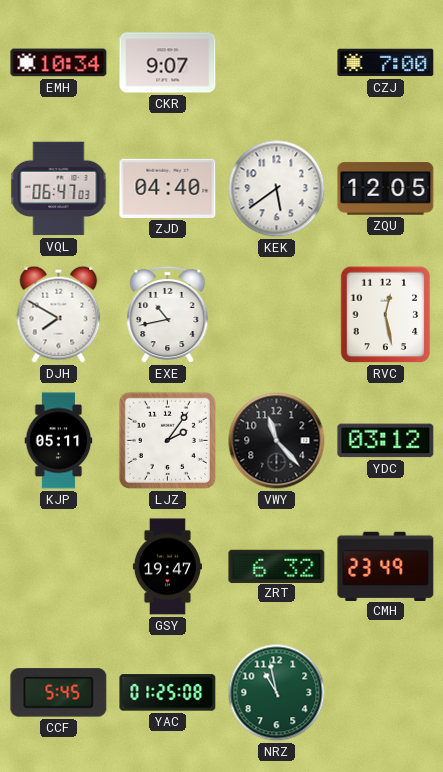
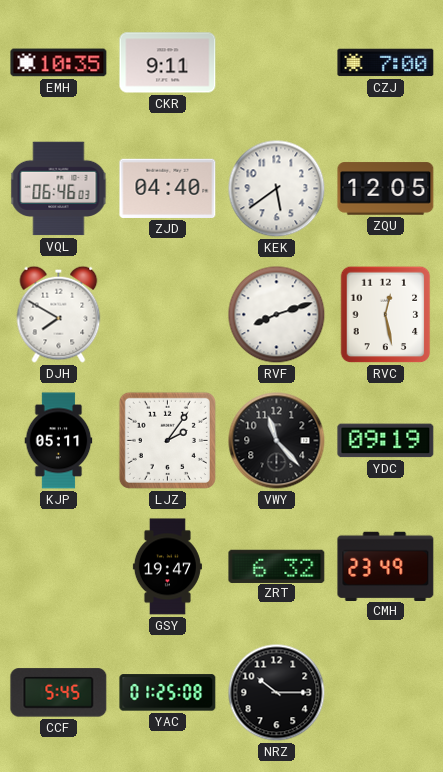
EMH: 10:34 -> 10:35 (59, 63)
CKR: 9:07 -> 9:11 (168, 63)
VQL: 06:47 -> 06:46 (59, 189)
EXE: 10:43 -> none (168, 315)
RVF: none -> 8:12 (277, 315)
YDC: 03:12 -> 09:19 (386, 441)
NRZ: 10:58 -> 10:15 (277, 693)
NRZ dial: green -> black (277, 693)
